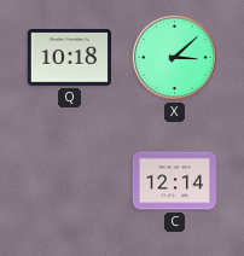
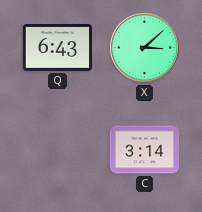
Q: 10:18 -> 6:43 (57, 48)
C: 12:14 -> 3:14 (144, 150)
